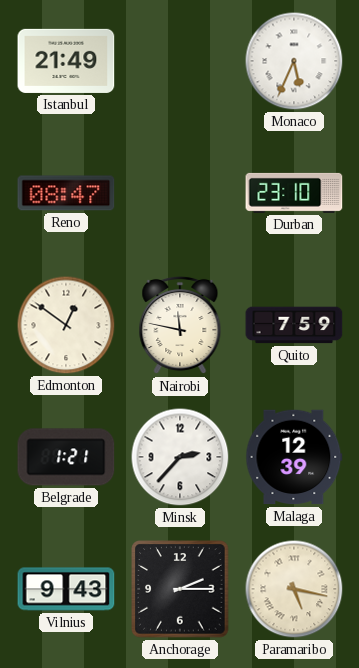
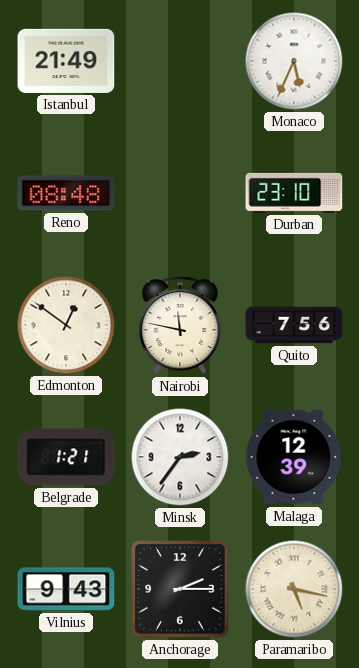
Reno: 08:47 -> 08:48 (66, 193)
Quito: 7:59 -> 7:56 (294, 325)
Minsk: 2:37 -> 2:36 (180, 457)
